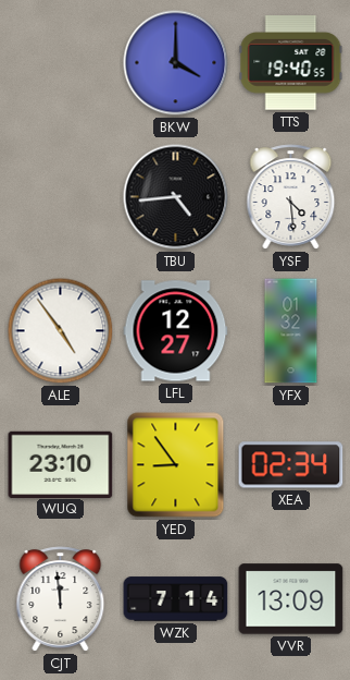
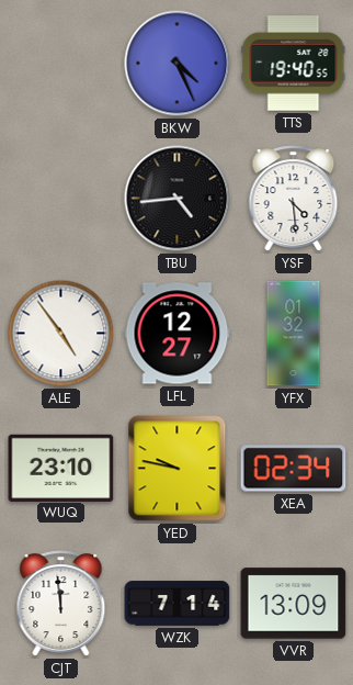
BKW: 4:00 -> 4:26 (178, 64)
YED: 8:54 -> 9:47 (178, 469)
